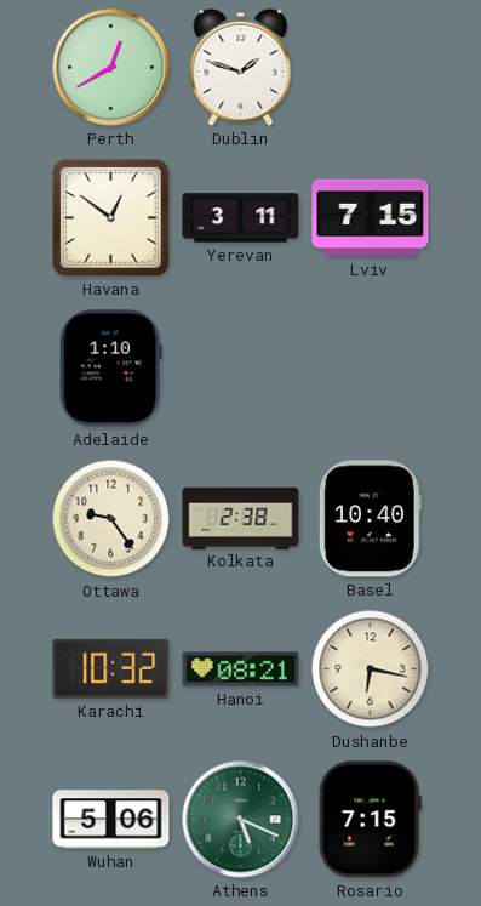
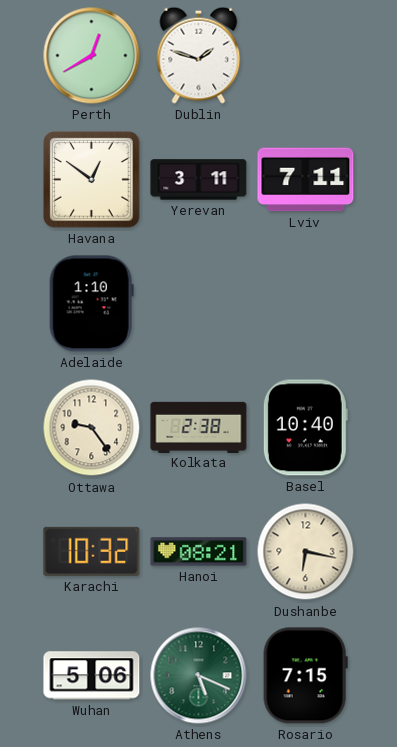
Lviv: 7:15 -> 7:11 (306, 180)
